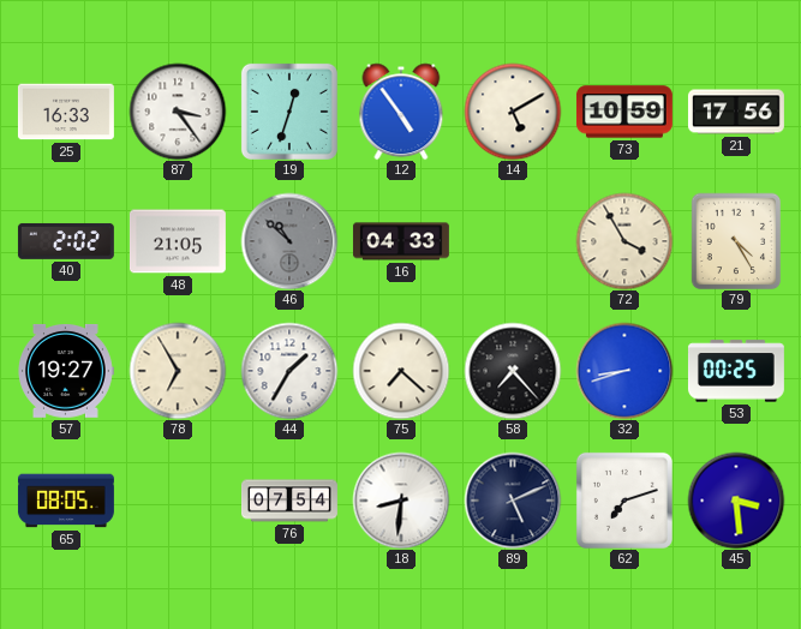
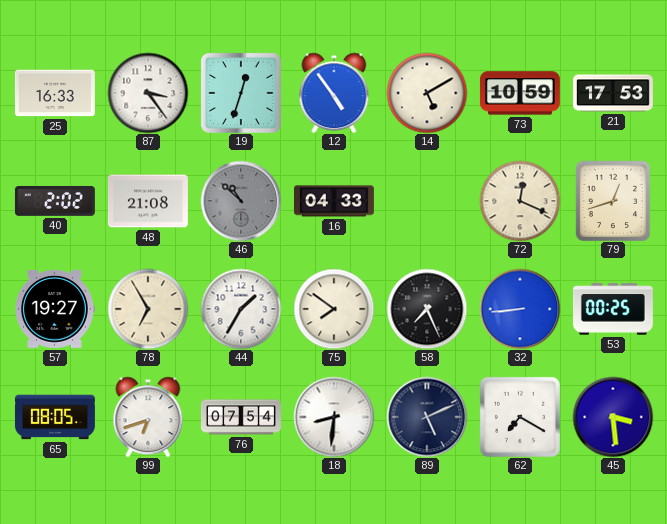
21: 17:56 -> 17:53 (613, 93)
48: 21:05 -> 21:08 (148, 201)
72: 3:55 -> 12:19 (520, 201)
79: 4:25 -> 12:42 (613, 201)
75: 7:22 -> 7:51 (334, 309)
58: 7:23 -> 7:26 (427, 309)
32: 8:42 -> 8:44 (520, 309)
99: none -> 6:42 (148, 417)
62: 7:12 -> 7:20 (520, 417)
